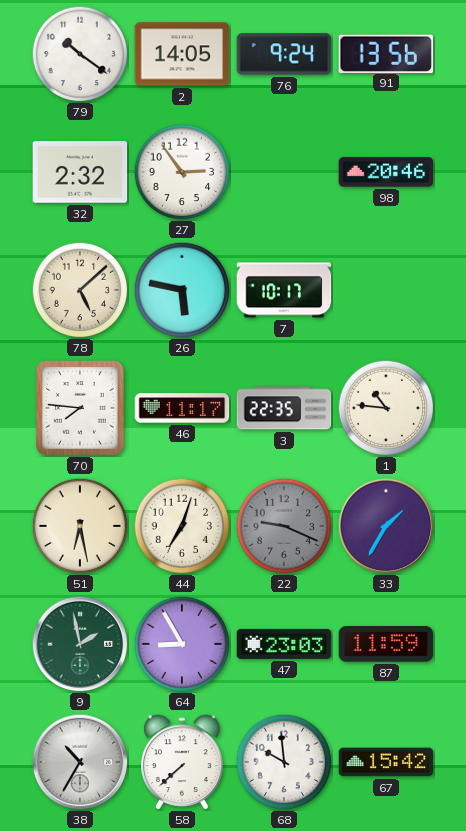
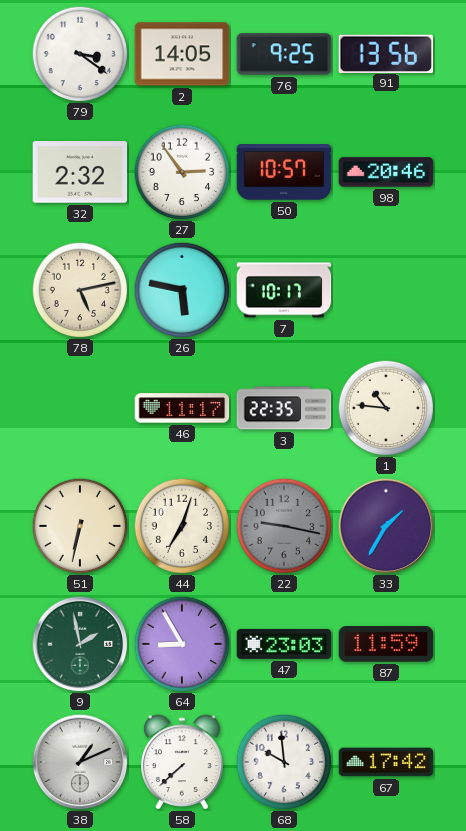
79: 10:21 -> 3:21 (80, 54)
76: 9:24 -> 9:25 (284, 54)
50: none -> 10:57 (284, 172)
78: 5:08 -> 5:13 (80, 290)
70: 7:46 -> none (80, 408)
51: 6:28 -> 6:32 (80, 526)
22: 9:19 -> 9:17 (284, 526)
38: 10:35 -> 1:11 (80, 762)
67: 15:42 -> 17:42 (386, 762)
